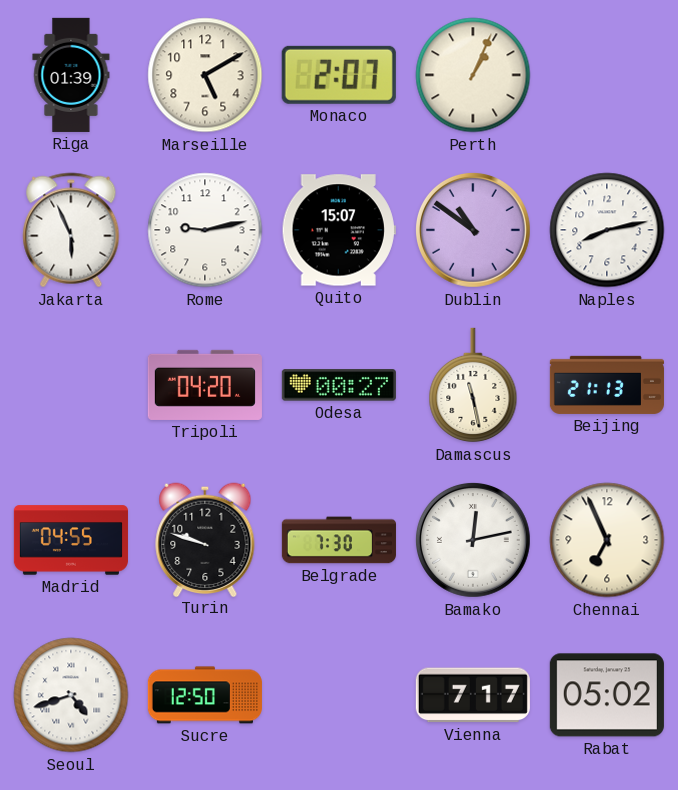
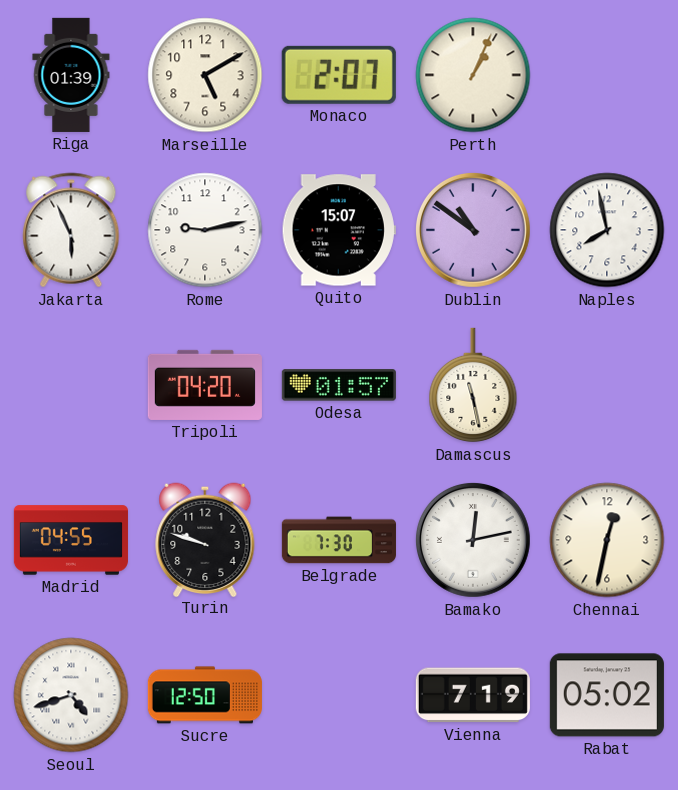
Naples: 8:13 -> 7:58 (607, 230)
Odesa: 00:27 -> 01:57 (339, 385)
Beijing: 21:13 -> none (607, 385)
Chennai: 6:56 -> 12:32 (607, 540)
Vienna: 7:17 -> 7:19 (473, 695)
